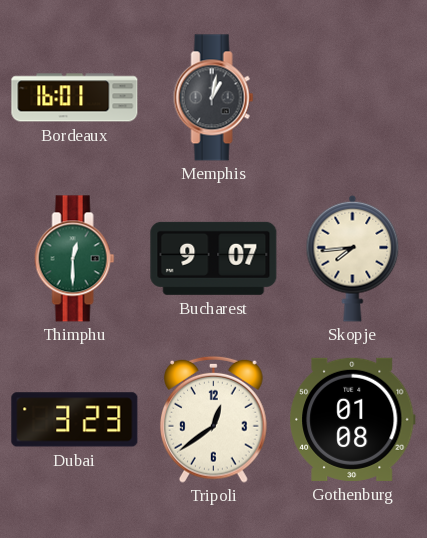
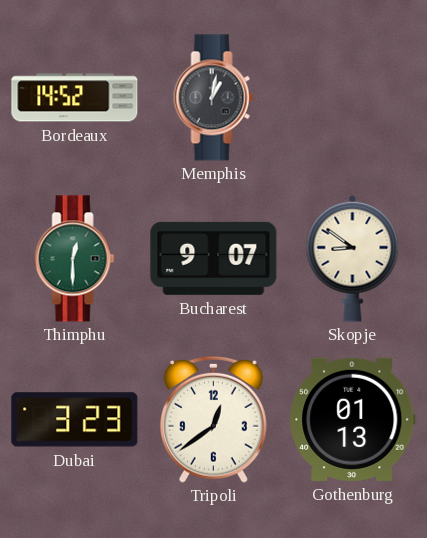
Bordeaux: 16:01 -> 14:52 (75, 98)
Skopje: 7:44 -> 8:51 (353, 258)
Gothenburg: 01:08 -> 01:13 (353, 419)
